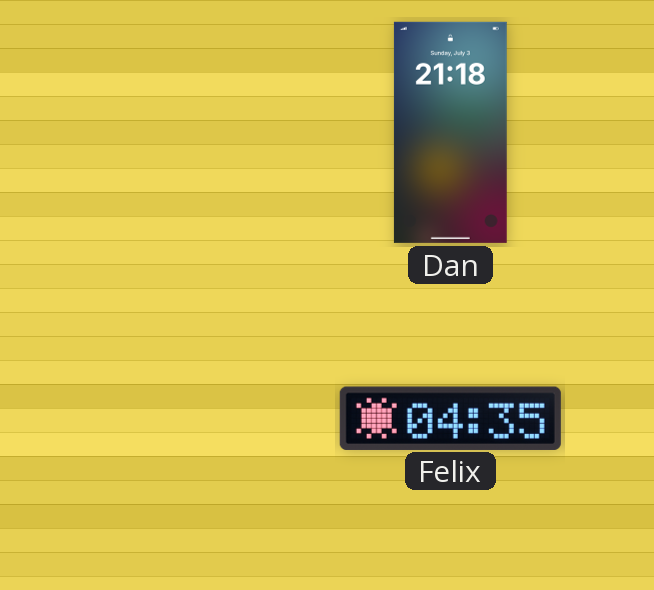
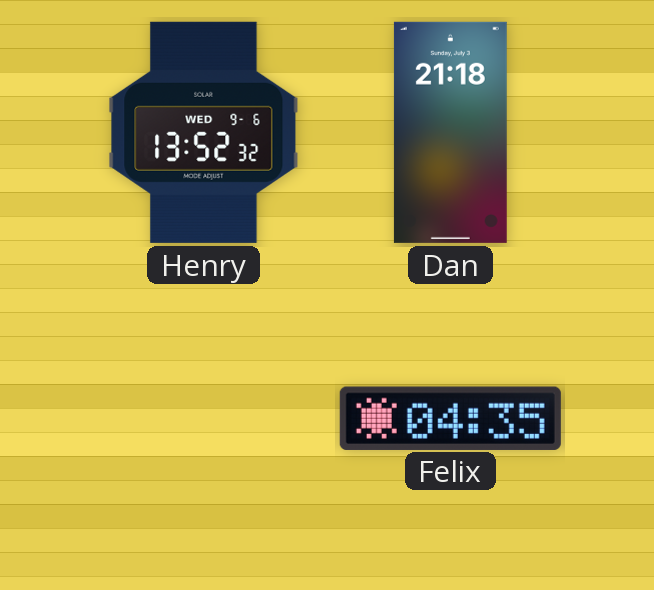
Henry: none -> 13:52 (204, 132)
